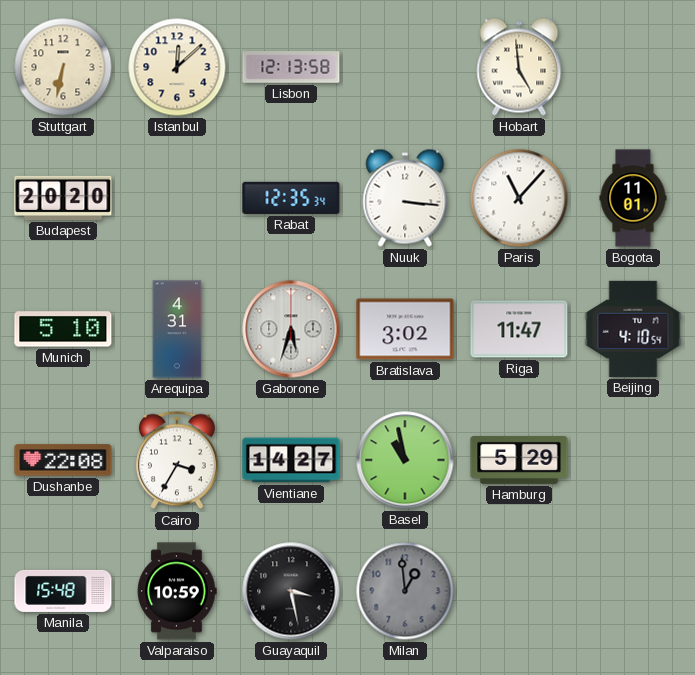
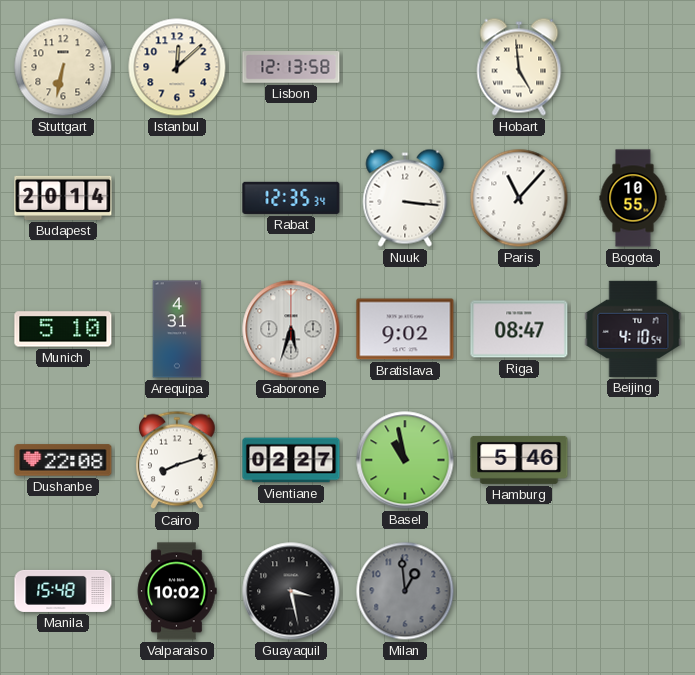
Budapest: 20:20 -> 20:14 (63, 198)
Bogota: 11:01 -> 10:55 (633, 198)
Bratislava: 3:02 -> 9:02 (405, 329)
Riga: 11:47 -> 08:47 (519, 329)
Cairo: 3:35 -> 8:12 (178, 460)
Vientiane: 14:27 -> 02:27 (291, 460)
Hamburg: 5:29 -> 5:46 (519, 460)
Valparaiso: 10:59 -> 10:02 (177, 591)
